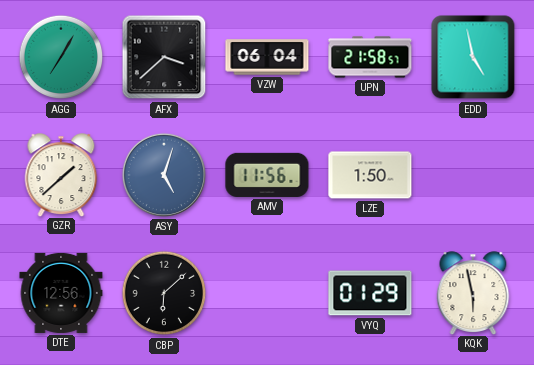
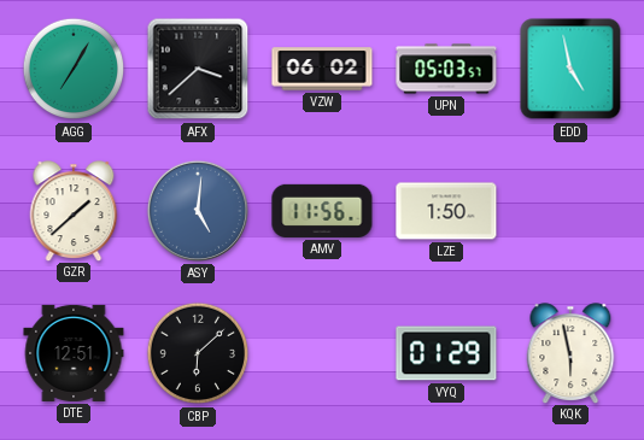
VZW: 06:04 -> 06:02 (322, 69)
UPN: 21:58 -> 05:03 (446, 69)
ASY: 5:03 -> 5:01 (198, 211)
DTE: 12:56 -> 12:51 (74, 353)
